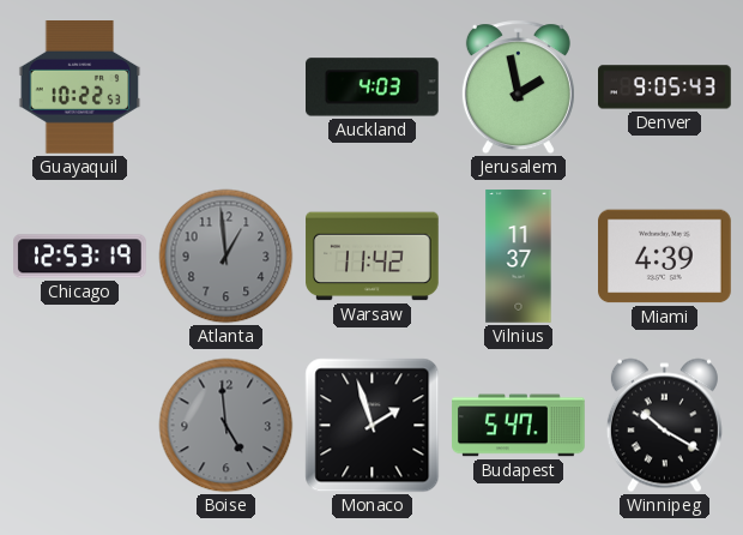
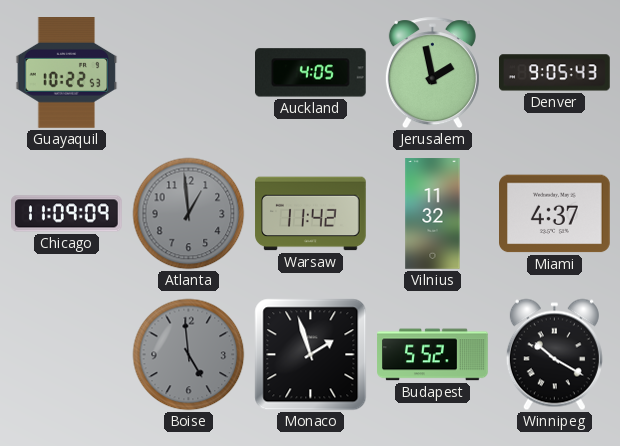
Auckland: 4:03 -> 4:05 (311, 73)
Chicago: 12:53 -> 11:09 (67, 214)
Vilnius: 11:37 -> 11:32 (433, 214)
Miami: 4:39 -> 4:37 (555, 214)
Budapest: 5:47 -> 5:52 (433, 355)
